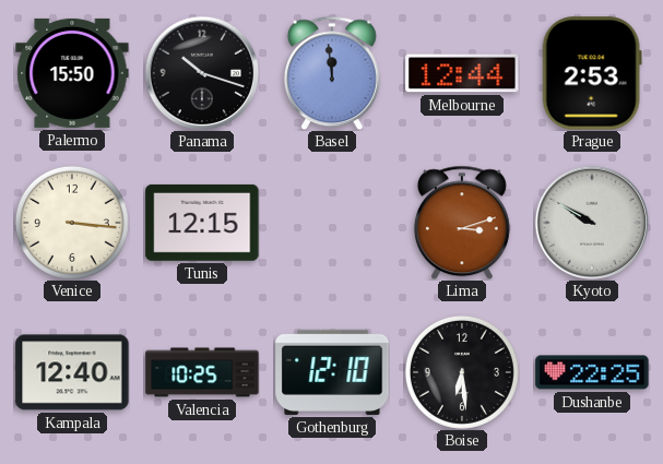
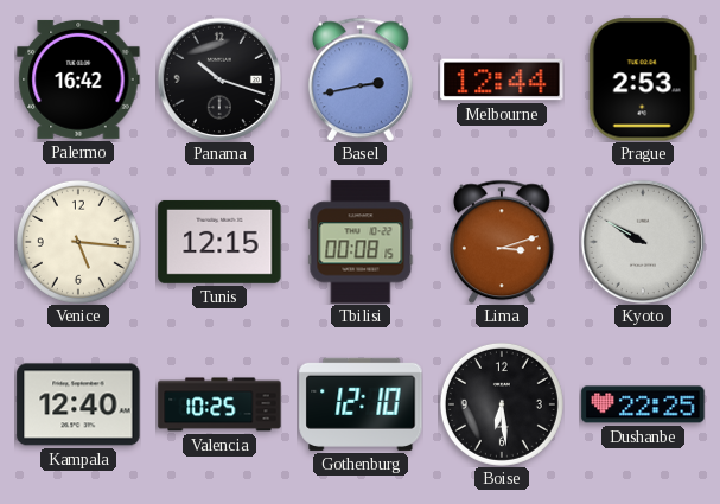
Palermo: 15:50 -> 16:42 (78, 79)
Basel: 11:59 -> 2:43 (361, 79)
Venice: 3:16 -> 5:16 (78, 242)
Tbilisi: none -> 00:08 (361, 242)
